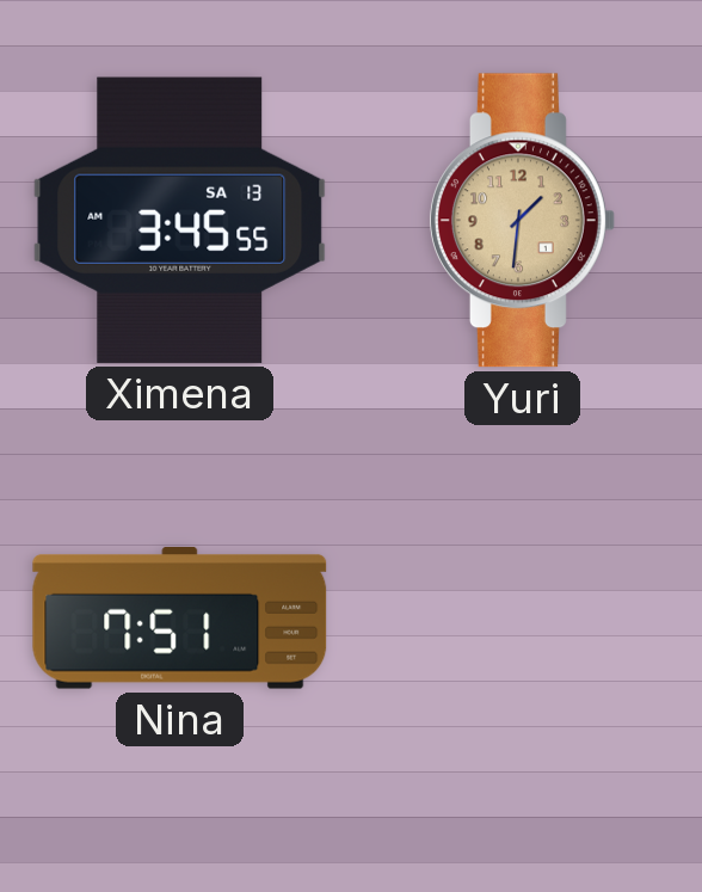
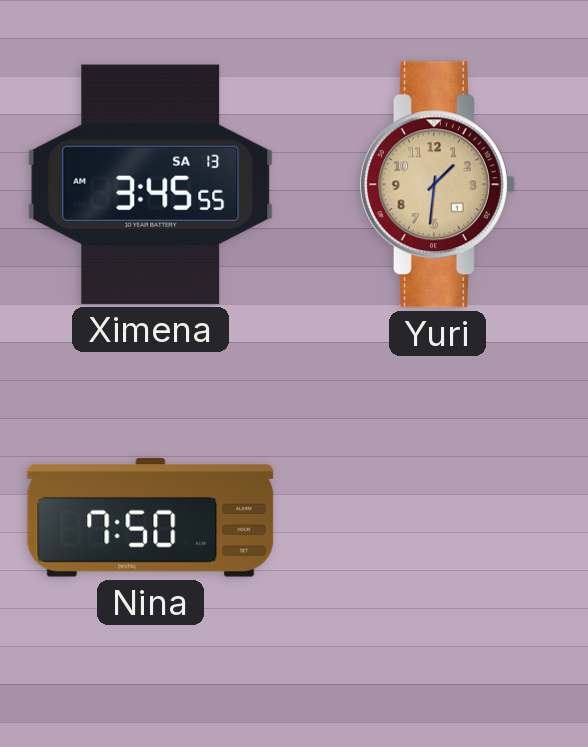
Nina: 7:51 -> 7:50 (151, 518)
